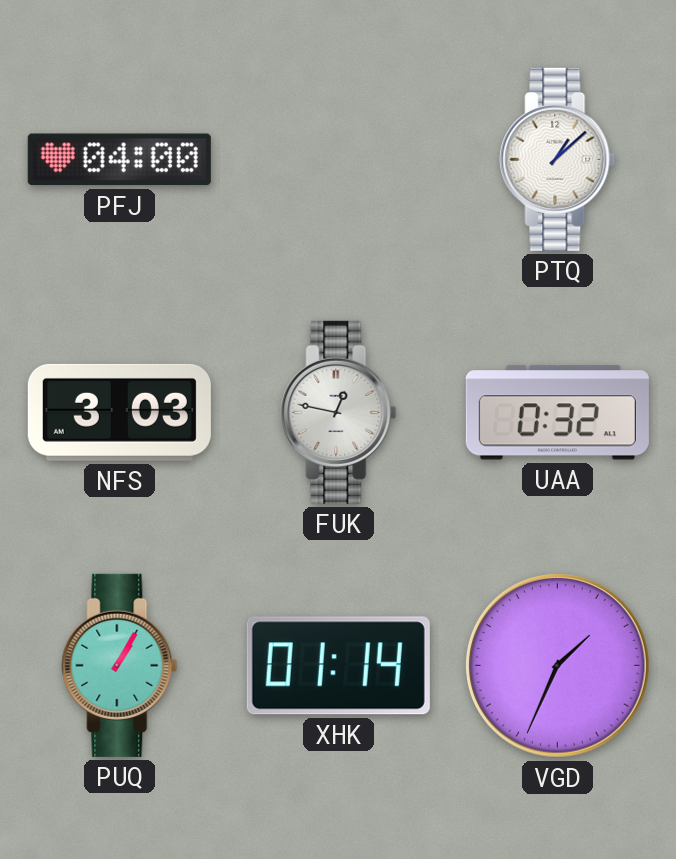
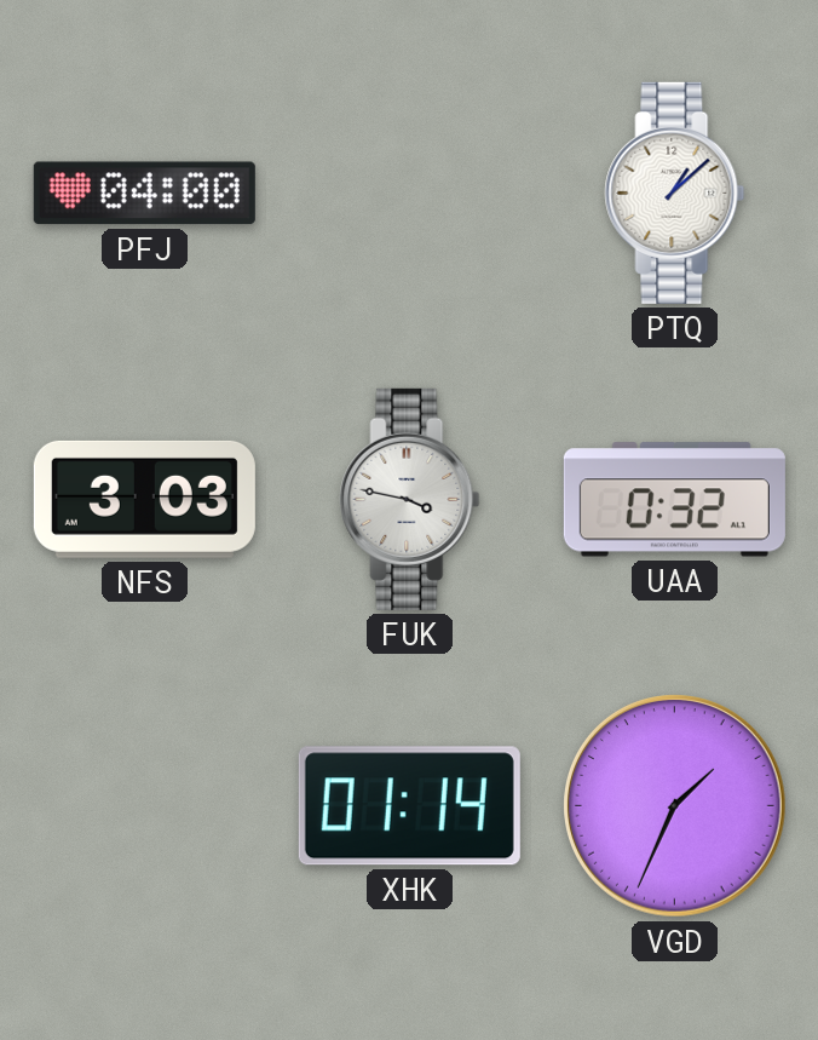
FUK: 12:47 -> 3:47 (410, 499)
PUQ: 1:05 -> none (120, 665)
